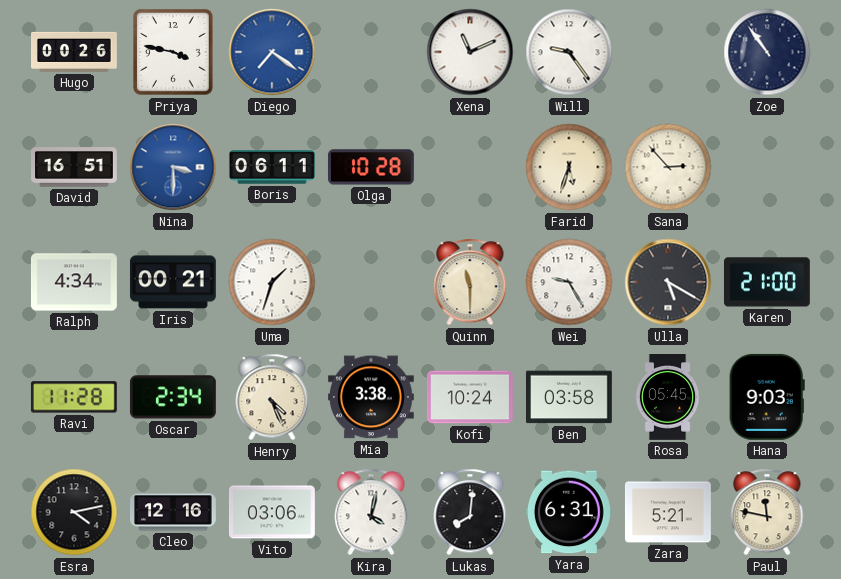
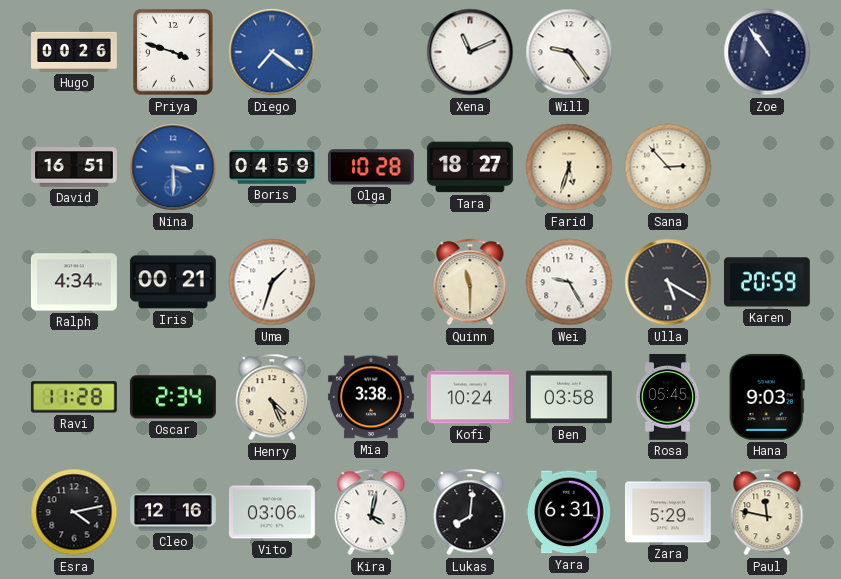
Priya: 3:47 -> 3:48 (173, 52)
Boris: 06:11 -> 04:59 (272, 167)
Tara: none -> 18:27 (471, 167)
Karen: 21:00 -> 20:59 (767, 282)
Zara: 5:21 -> 5:29 (668, 512)
